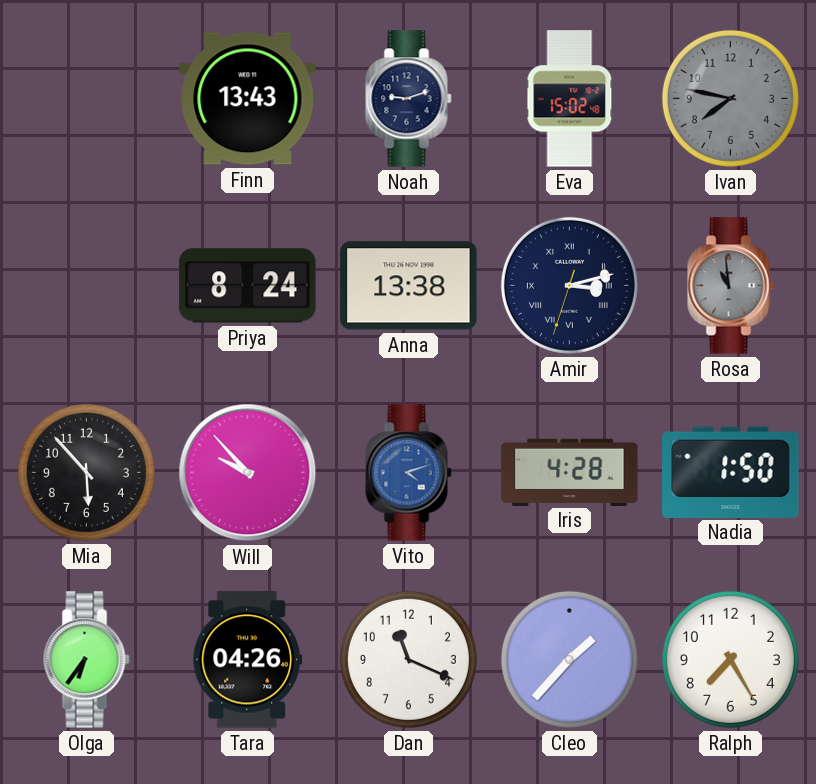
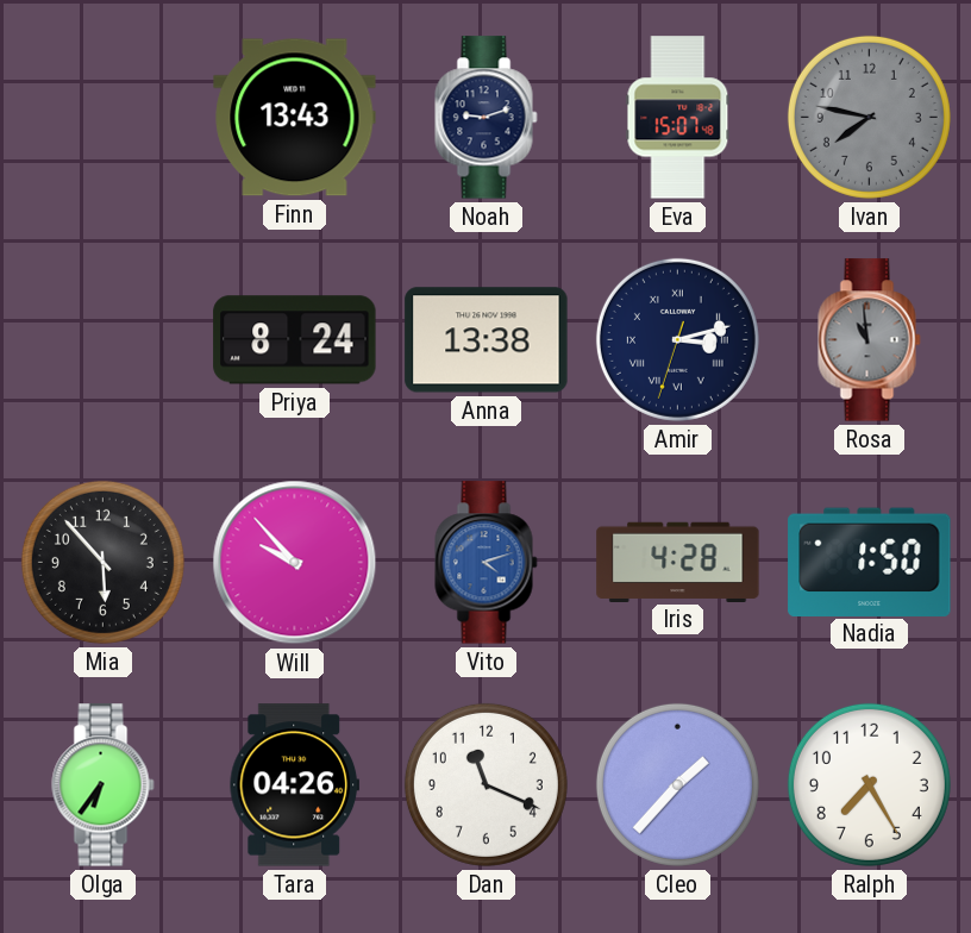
Eva: 15:02 -> 15:07 (678, 118)
